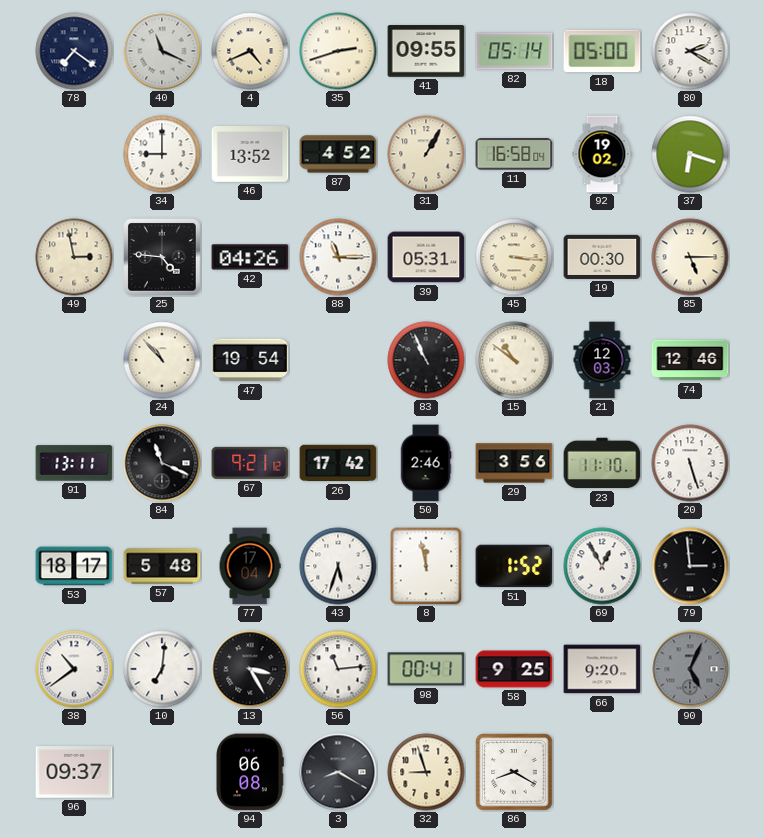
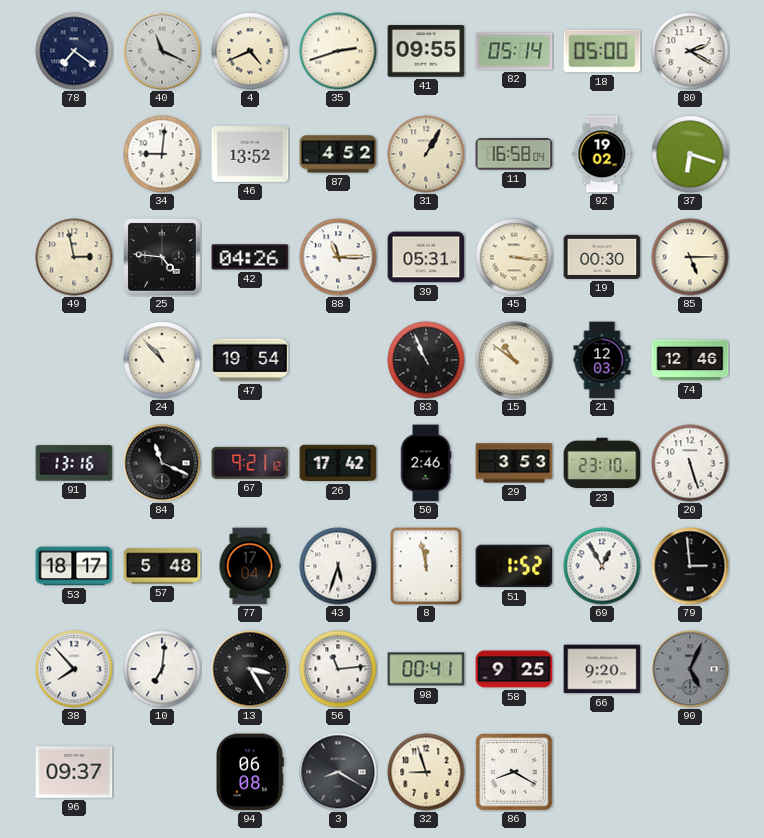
34: 9:00 -> 9:01 (162, 154)
91: 13:11 -> 13:16 (74, 463)
29: 3:56 -> 3:53 (514, 463)
23: 11:10 -> 23:10 (602, 463)
38: 10:39 -> 7:53 (74, 669)
